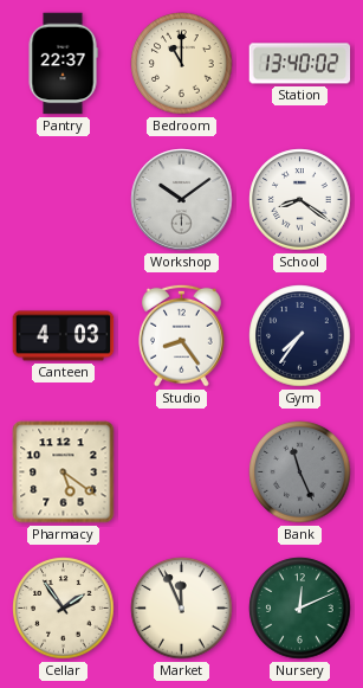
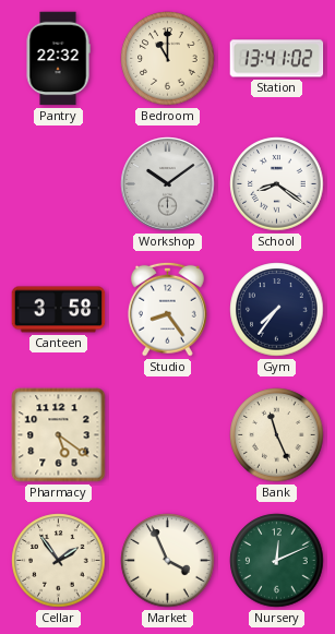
Pantry: 22:37 -> 22:32 (58, 59)
Station: 13:40 -> 13:41 (277, 59)
Canteen: 4:03 -> 3:58 (59, 310)
Bank dial: grey -> cream (277, 435)
Market: 11:56 -> 3:56 (168, 561)
